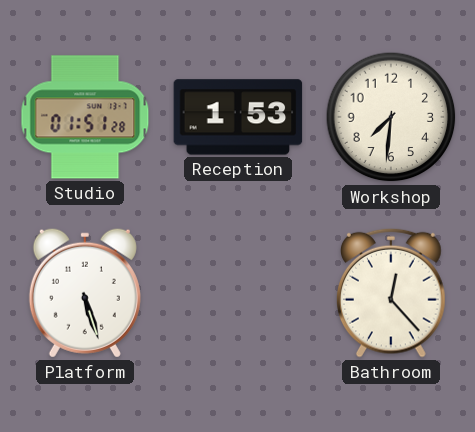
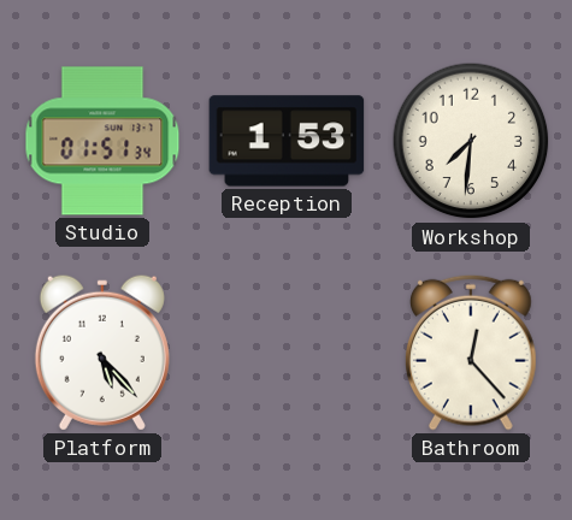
Studio: 01:51:28 -> 01:51:34 (102, 141)
Platform: 5:27 -> 5:23 (102, 353)
